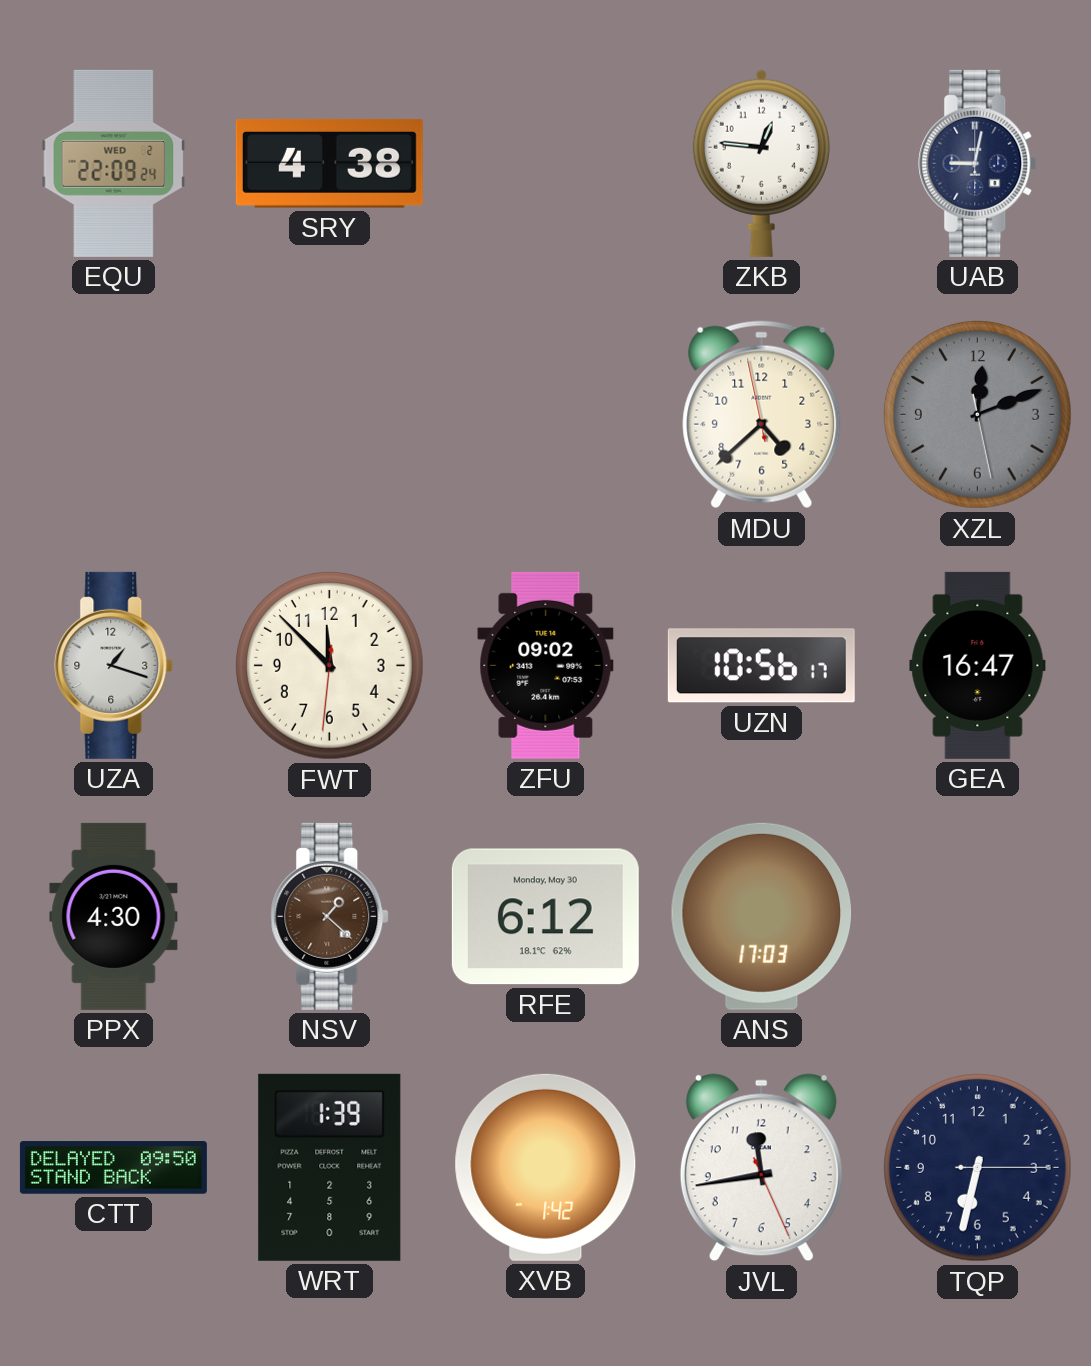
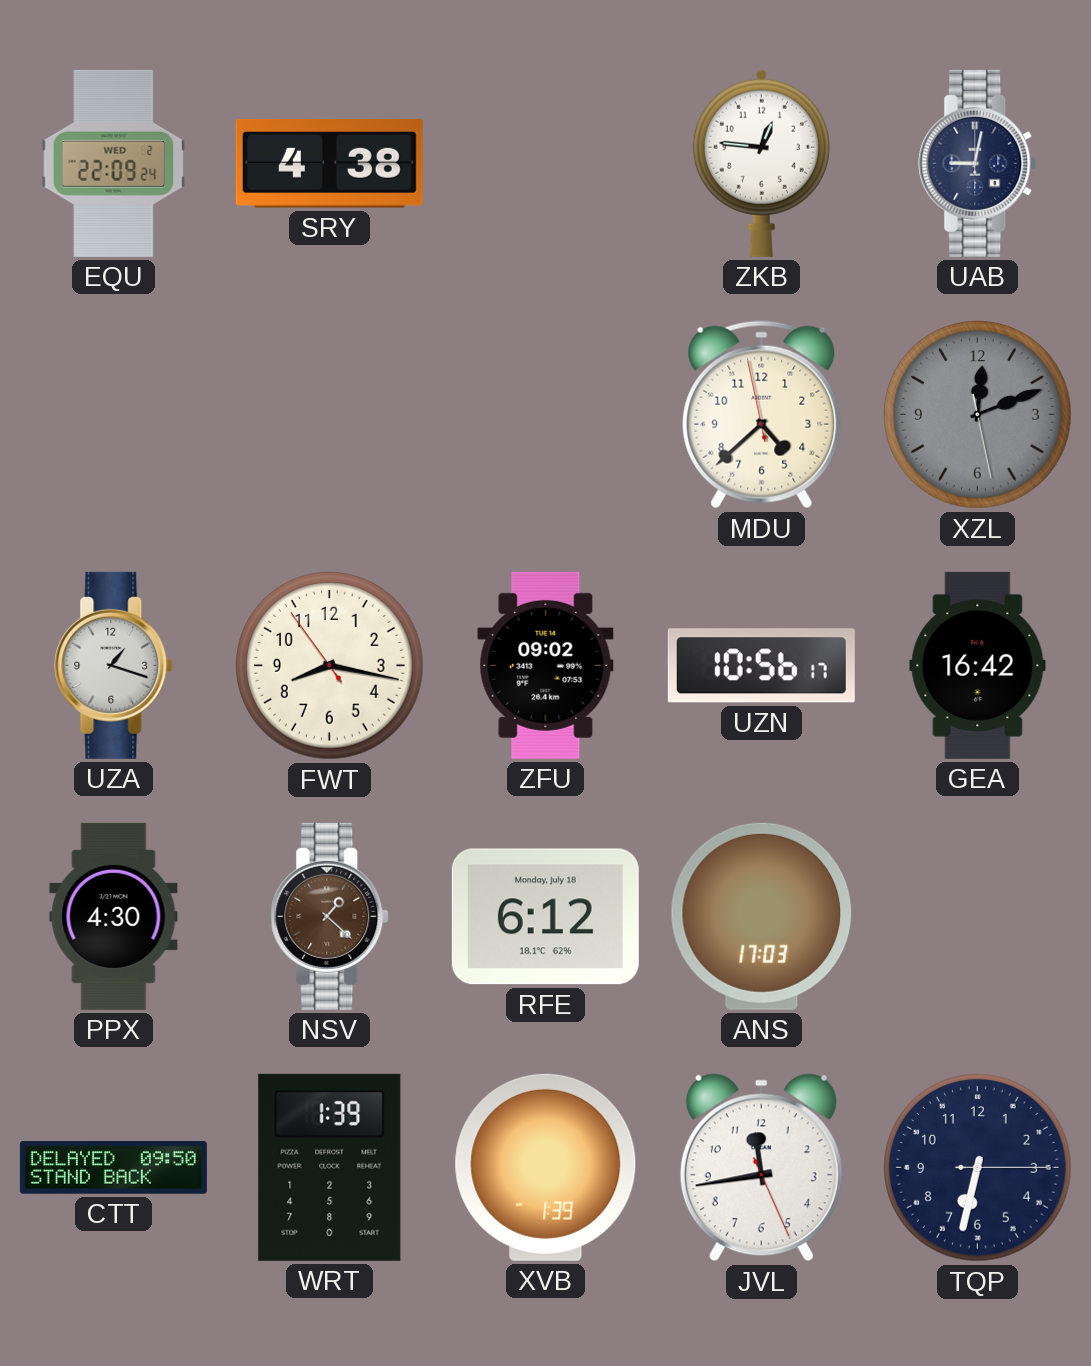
FWT: 11:52 -> 8:16 (330, 666)
GEA: 16:47 -> 16:42 (978, 665)
RFE date: Monday, May 30 -> Monday, July 18 (545, 917)
XVB: 1:42 -> 1:39 (546, 1167)
